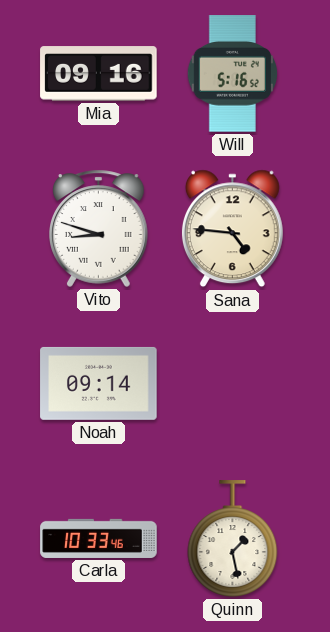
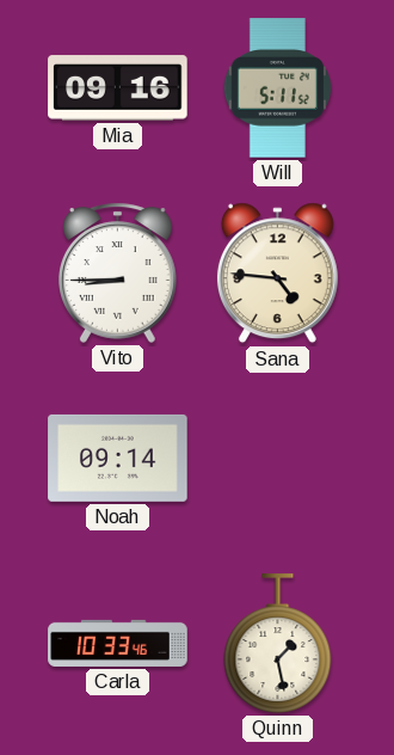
Will: 5:16 -> 5:11 (277, 88)
Vito: 8:48 -> 8:45 (118, 272)
